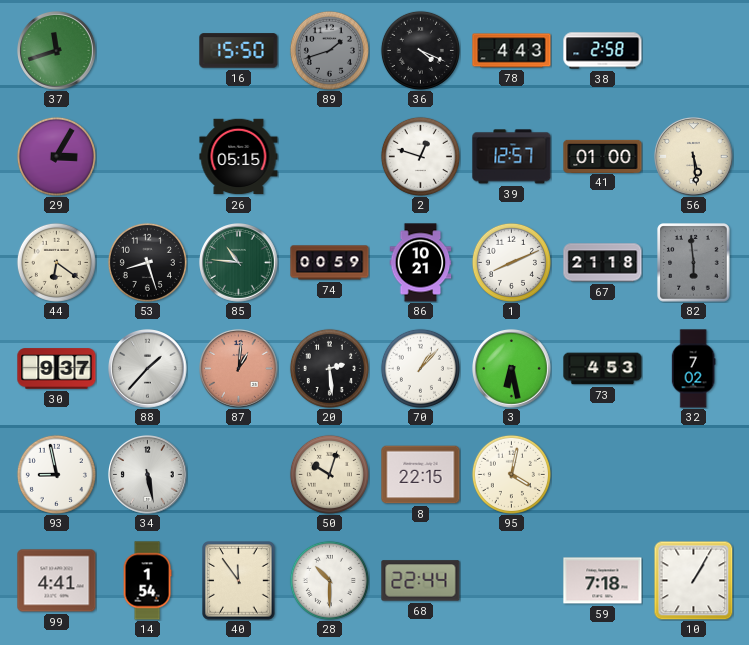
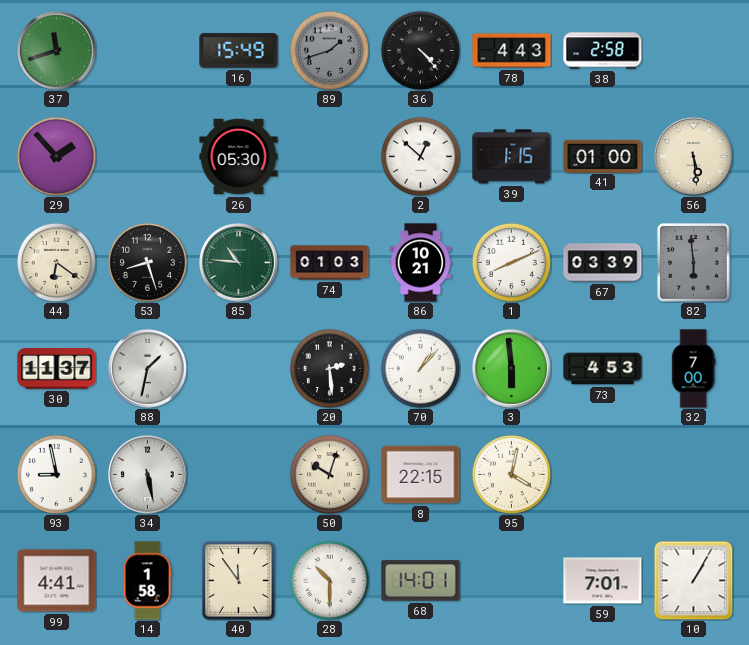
16: 15:50 -> 15:49 (239, 51)
36: 4:19 -> 4:23 (420, 50)
29: 3:05 -> 1:53 (56, 156)
26: 05:15 -> 05:30 (239, 157)
2: 12:48 -> 12:52 (420, 156)
39: 12:57 -> 1:15 (512, 157)
74: 00:59 -> 01:03 (330, 263)
67: 21:18 -> 03:39 (603, 263)
30: 9:37 -> 11:37 (57, 369)
88: 1:37 -> 1:32 (148, 369)
87: 1:01 -> none (239, 369)
3: 6:28 -> 5:59 (512, 369)
32: 7:02 -> 7:00 (693, 369)
14: 1:54 -> 1:58 (147, 581)
68: 22:44 -> 14:01 (421, 581)
59: 7:18 -> 7:01 (603, 581)
